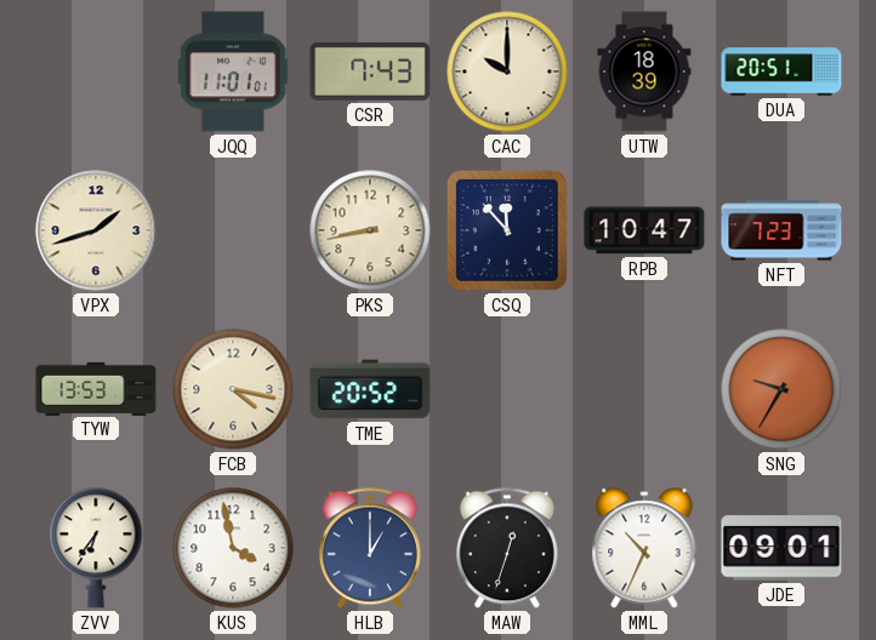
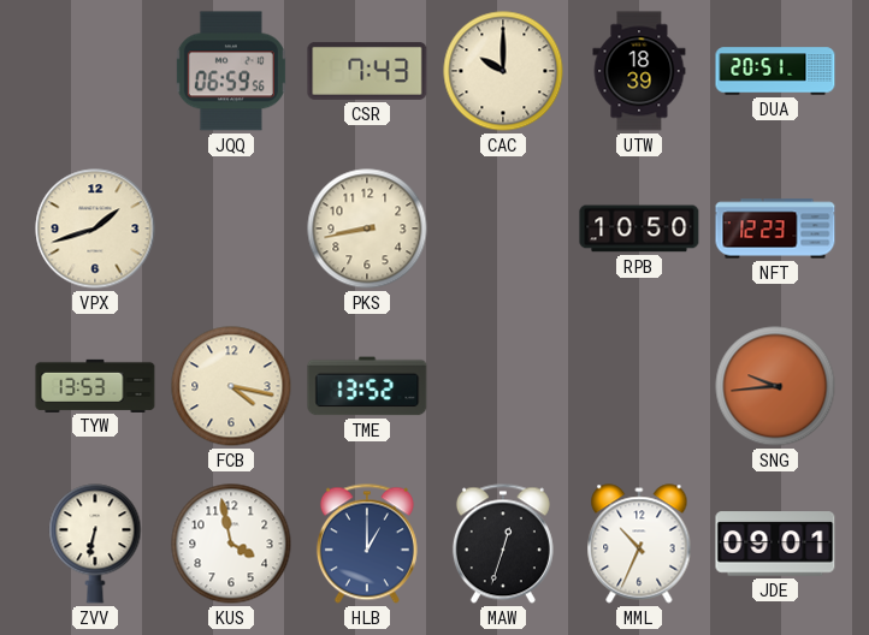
JQQ: 11:01 -> 06:59 (231, 71)
CSQ: 11:53 -> none (507, 230)
RPB: 10:47 -> 10:50 (639, 229)
NFT: 7:23 -> 12:23 (775, 229)
TME: 20:52 -> 13:52 (367, 386)
SNG: 9:35 -> 9:44 (775, 386)
ZVV: 6:36 -> 6:32 (95, 544)
